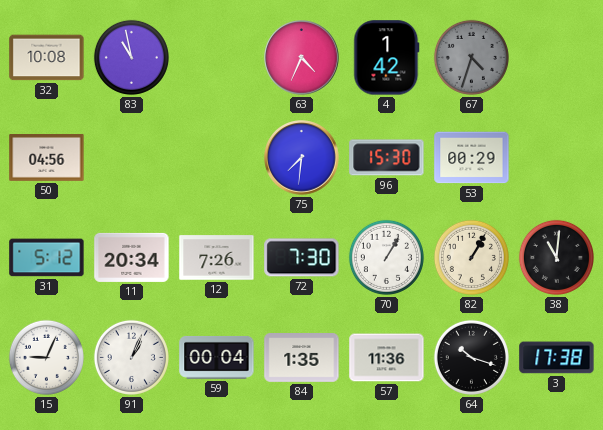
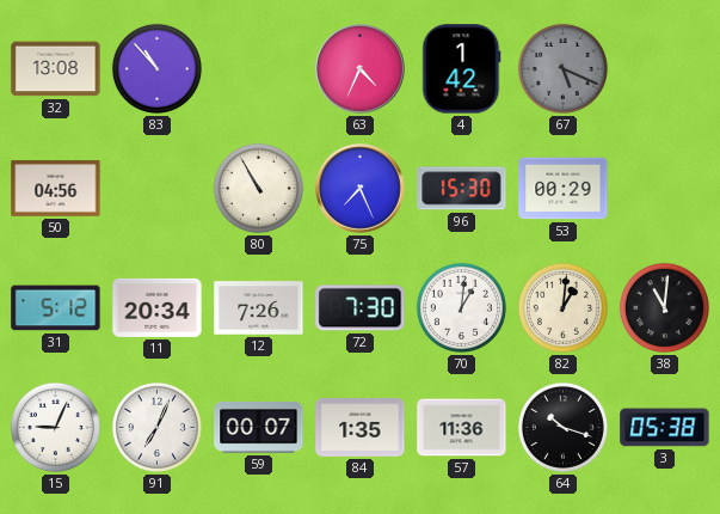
32: 10:08 -> 13:08 (56, 69)
83: 10:58 -> 10:53 (156, 68)
67: 4:33 -> 5:19 (562, 68)
80: none -> 10:55 (258, 188)
75: 7:31 -> 7:26 (361, 189)
70: 1:05 -> 1:01 (461, 307)
82: 1:05 -> 1:01 (562, 307)
91: 1:04 -> 7:04 (156, 427)
59: 00:04 -> 00:07 (259, 427)
3: 17:38 -> 05:38 (665, 428)
